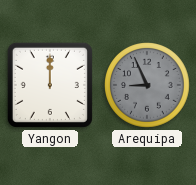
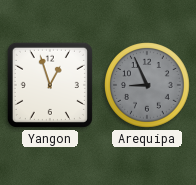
Yangon: 12:00 -> 12:57 (50, 85)
